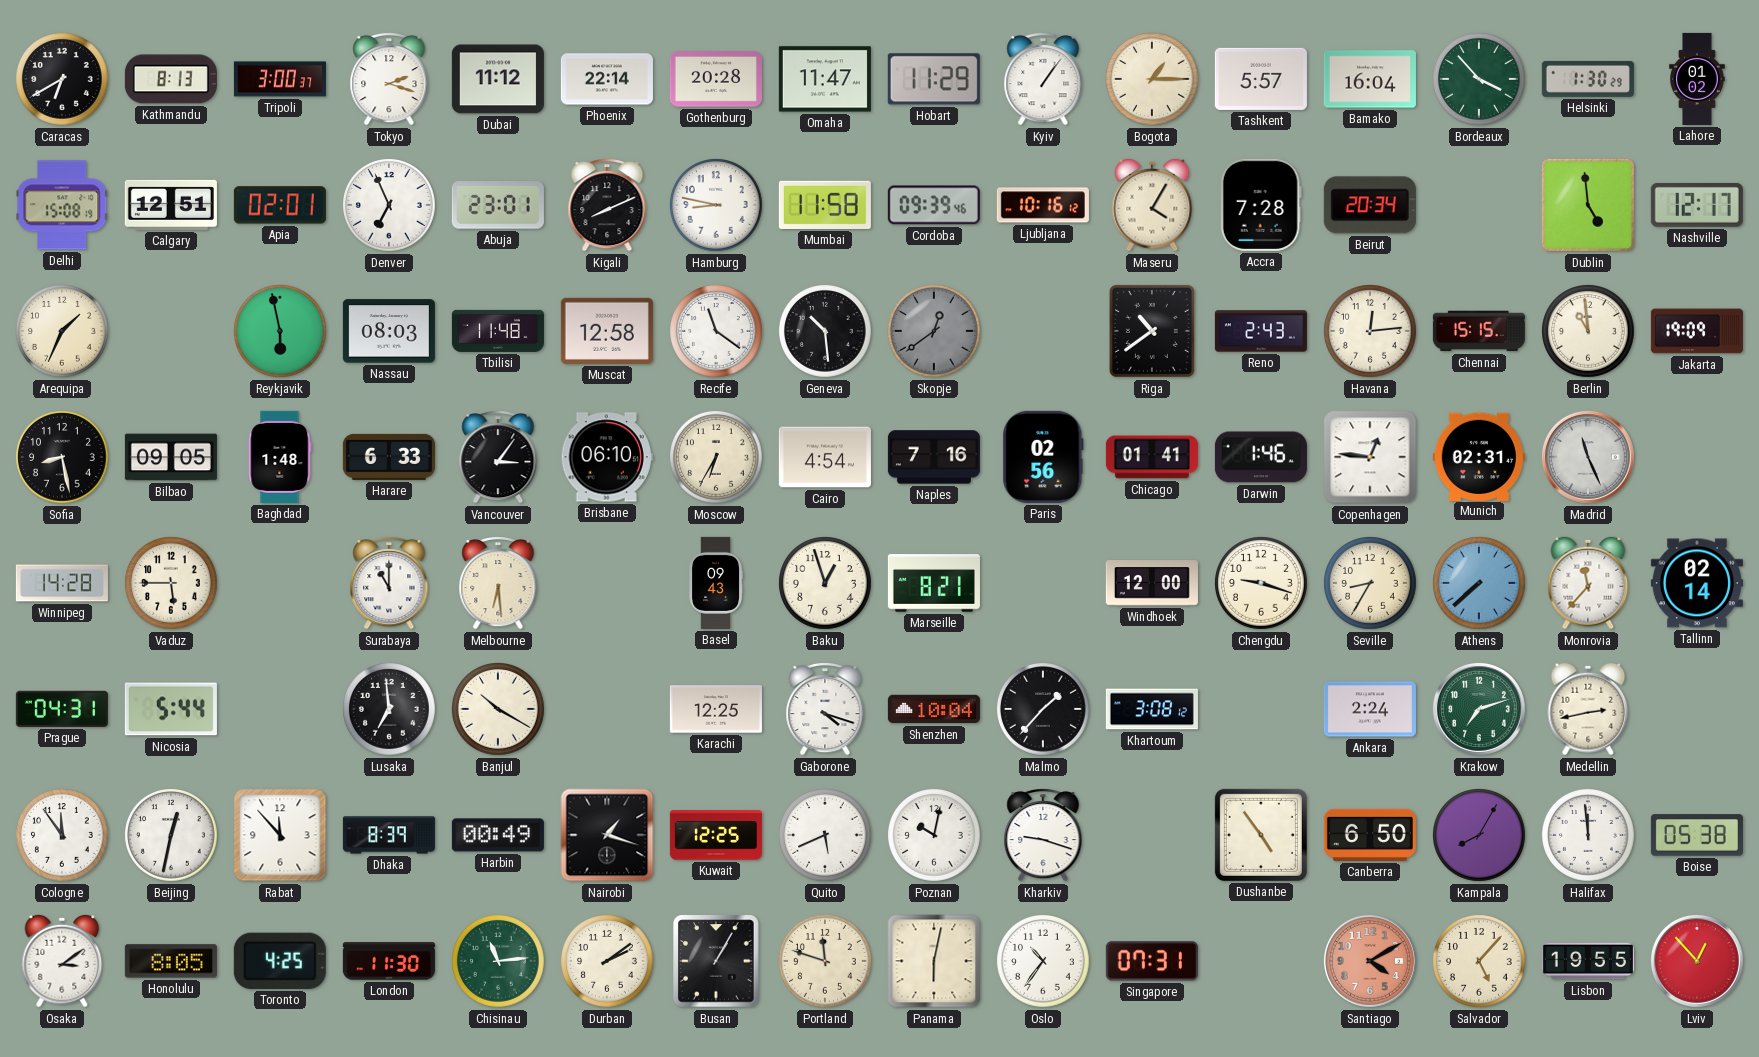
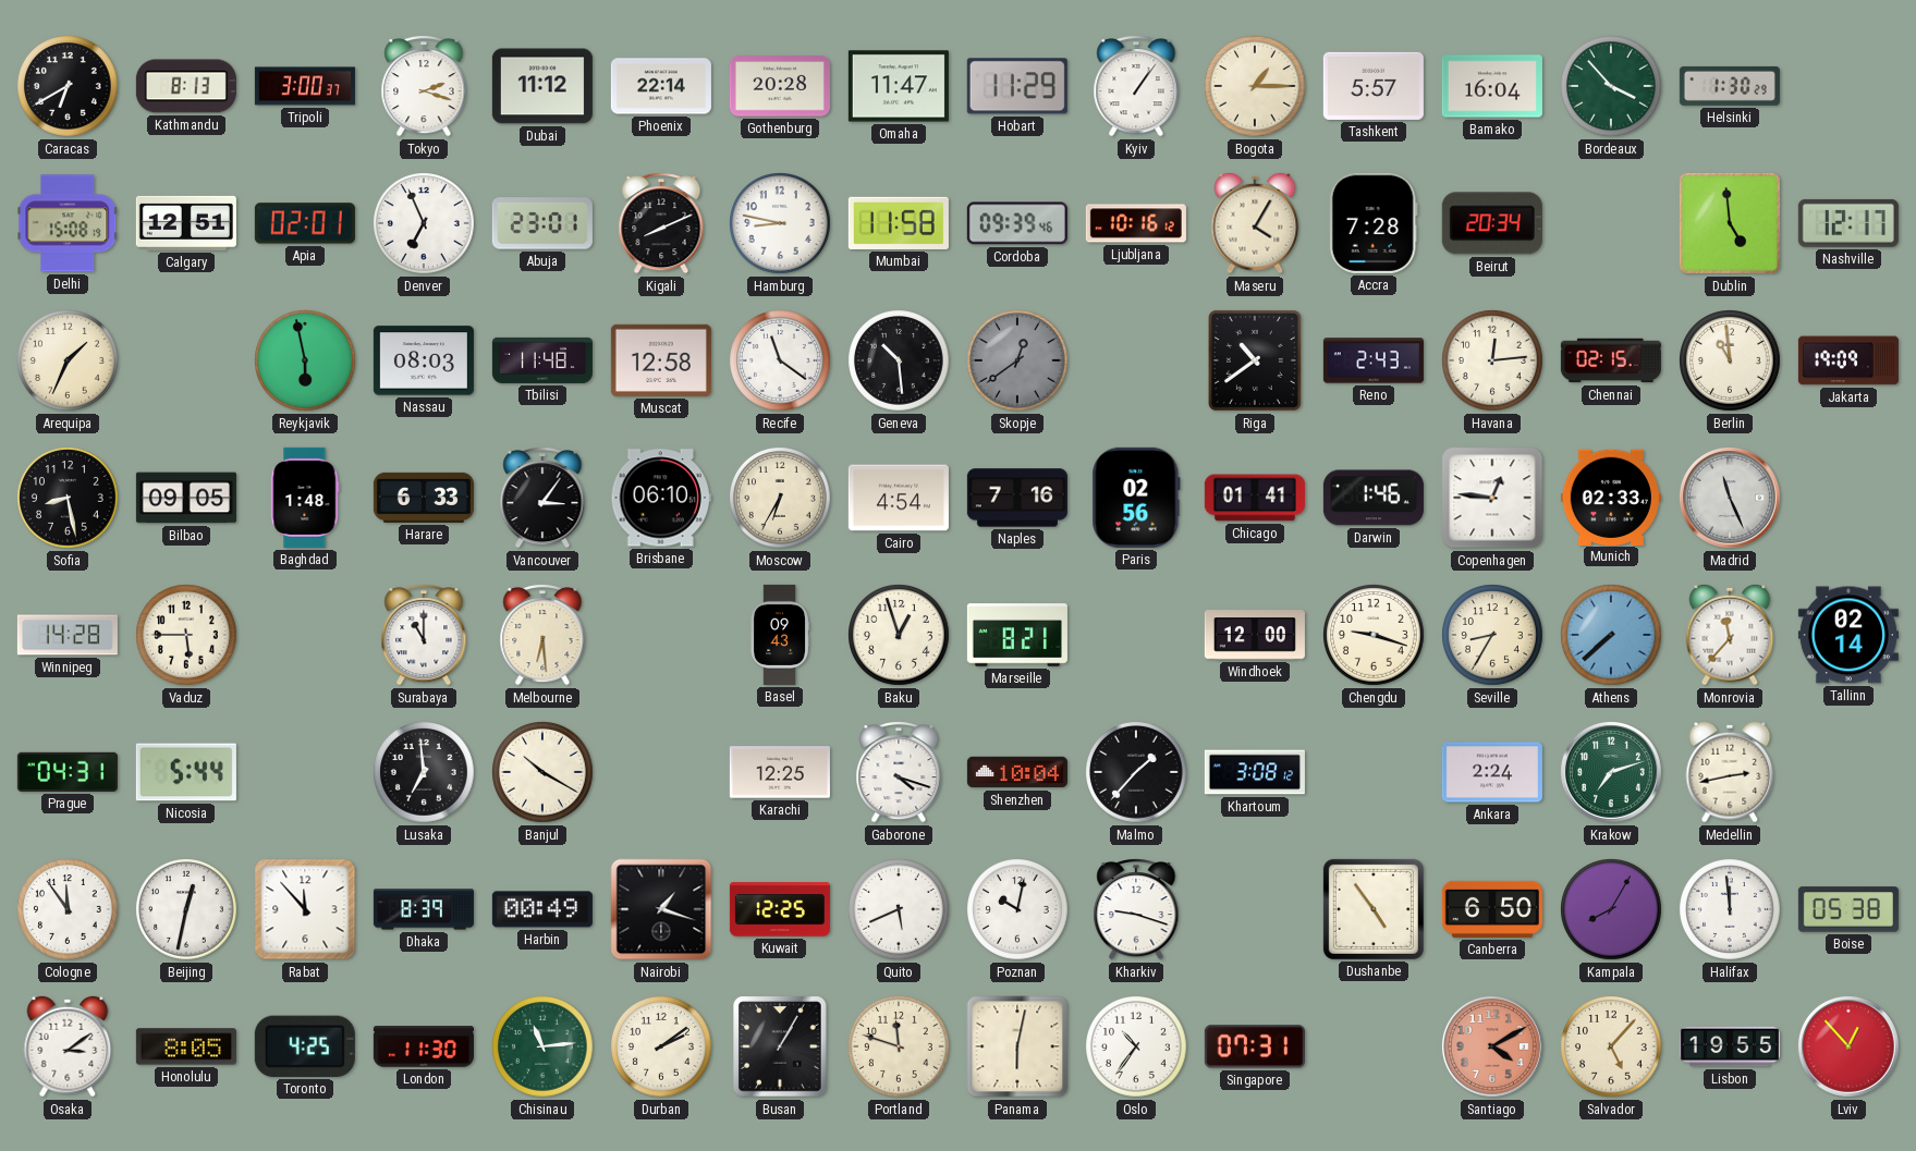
Lahore: 01:02 -> none (1697, 79)
Chennai: 15:15 -> 02:15 (1611, 360)
Munich: 02:31 -> 02:33 (1611, 497)
